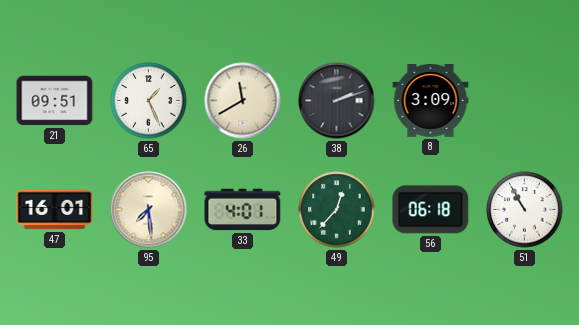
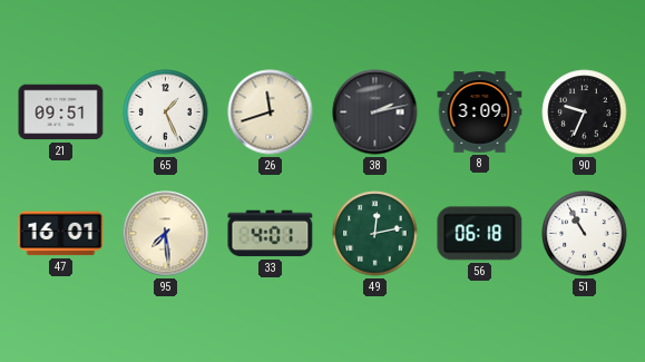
26: 11:40 -> 11:42 (271, 112)
38: 2:12 -> 2:13 (375, 112)
90: none -> 9:34 (585, 112)
49: 12:37 -> 12:13 (375, 234)
